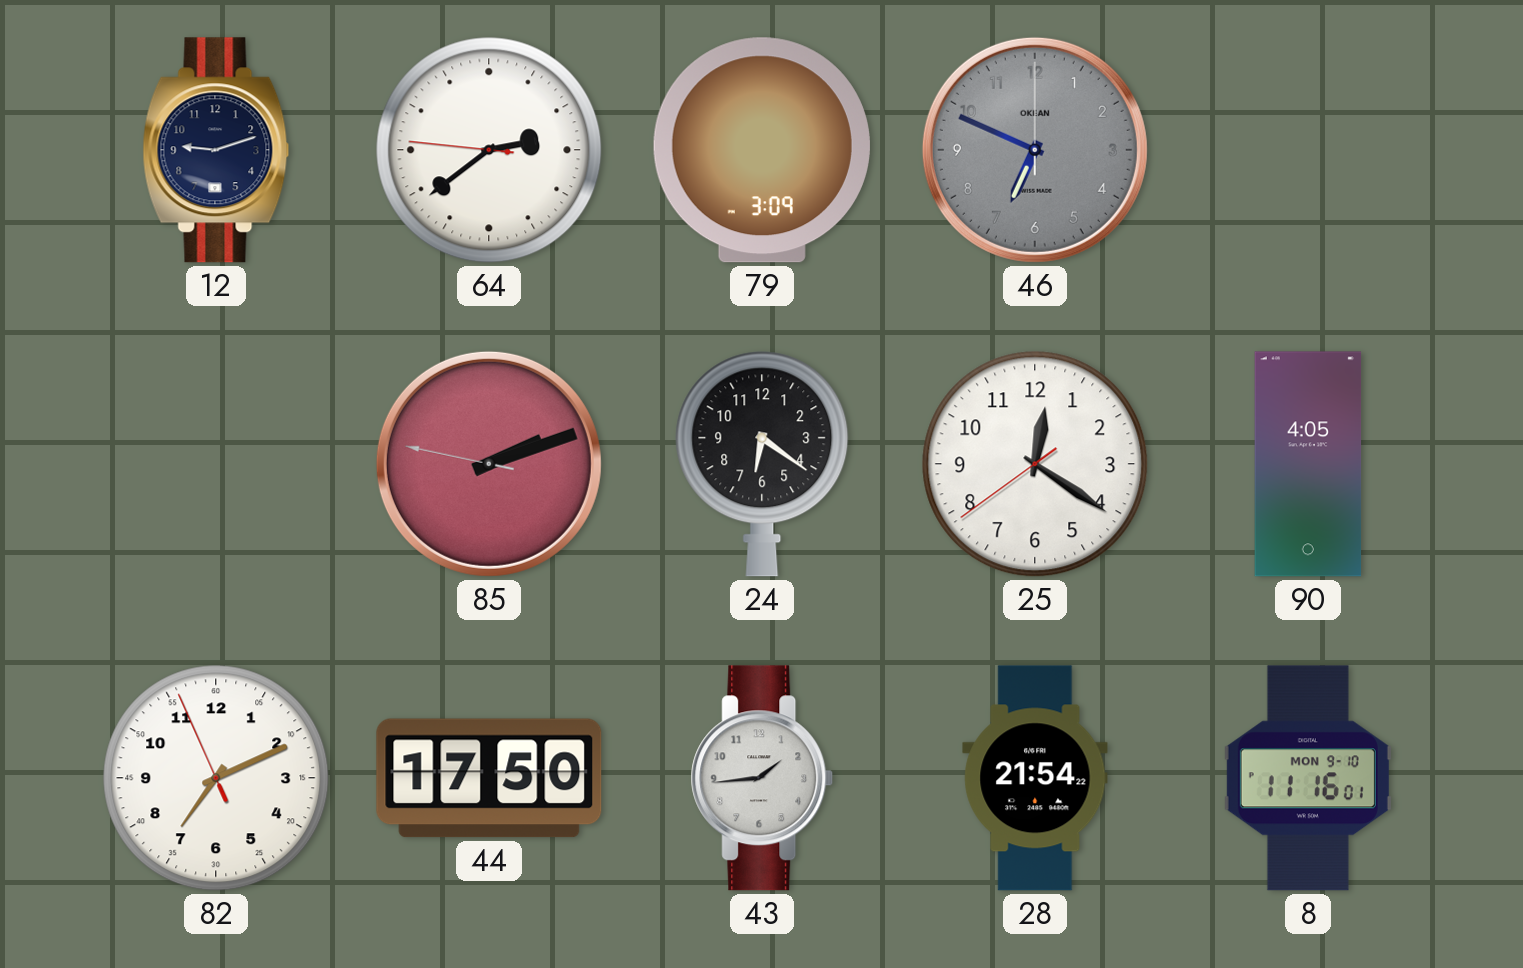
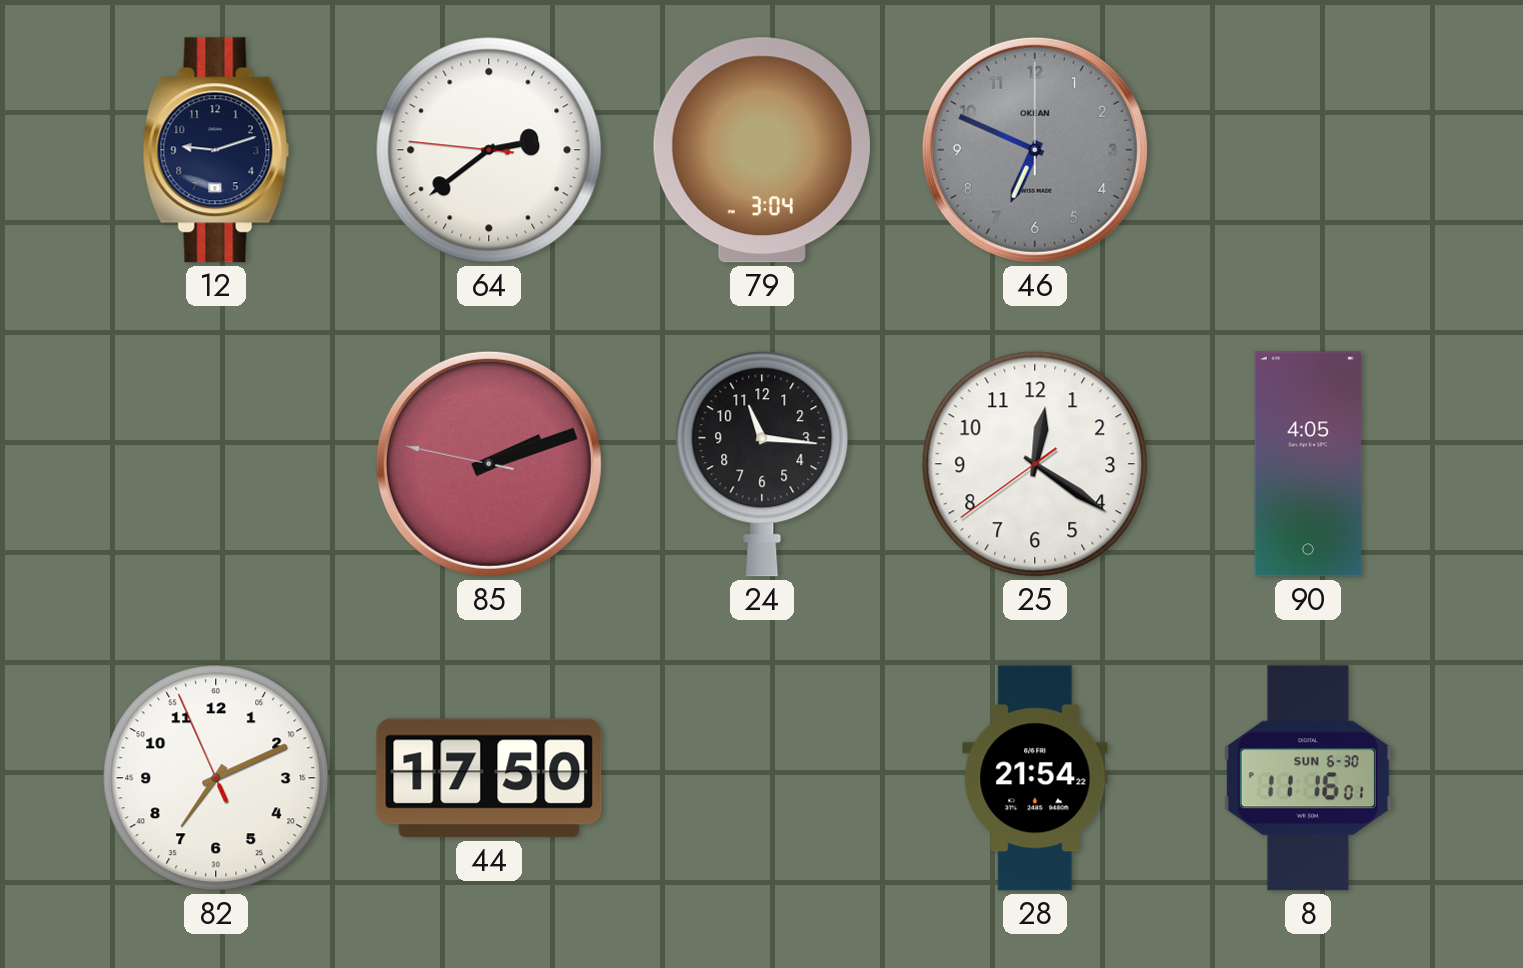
79: 3:09 -> 3:04 (762, 150)
24: 6:21 -> 11:16 (762, 464)
43: 1:44 -> none (762, 778)
8 date: MON 9-10 -> SUN 6-30 (1308, 778)
